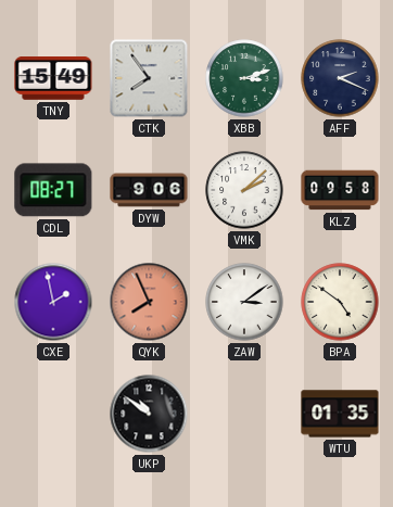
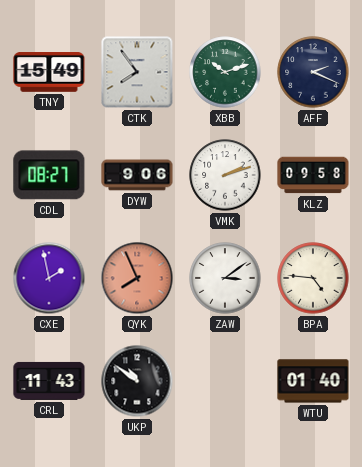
XBB: 3:12 -> 10:12 (225, 72)
VMK: 2:08 -> 2:12 (225, 175)
BPA: 4:51 -> 4:46 (313, 278)
CRL: none -> 11:43 (49, 381)
WTU: 01:35 -> 01:40 (313, 381)
